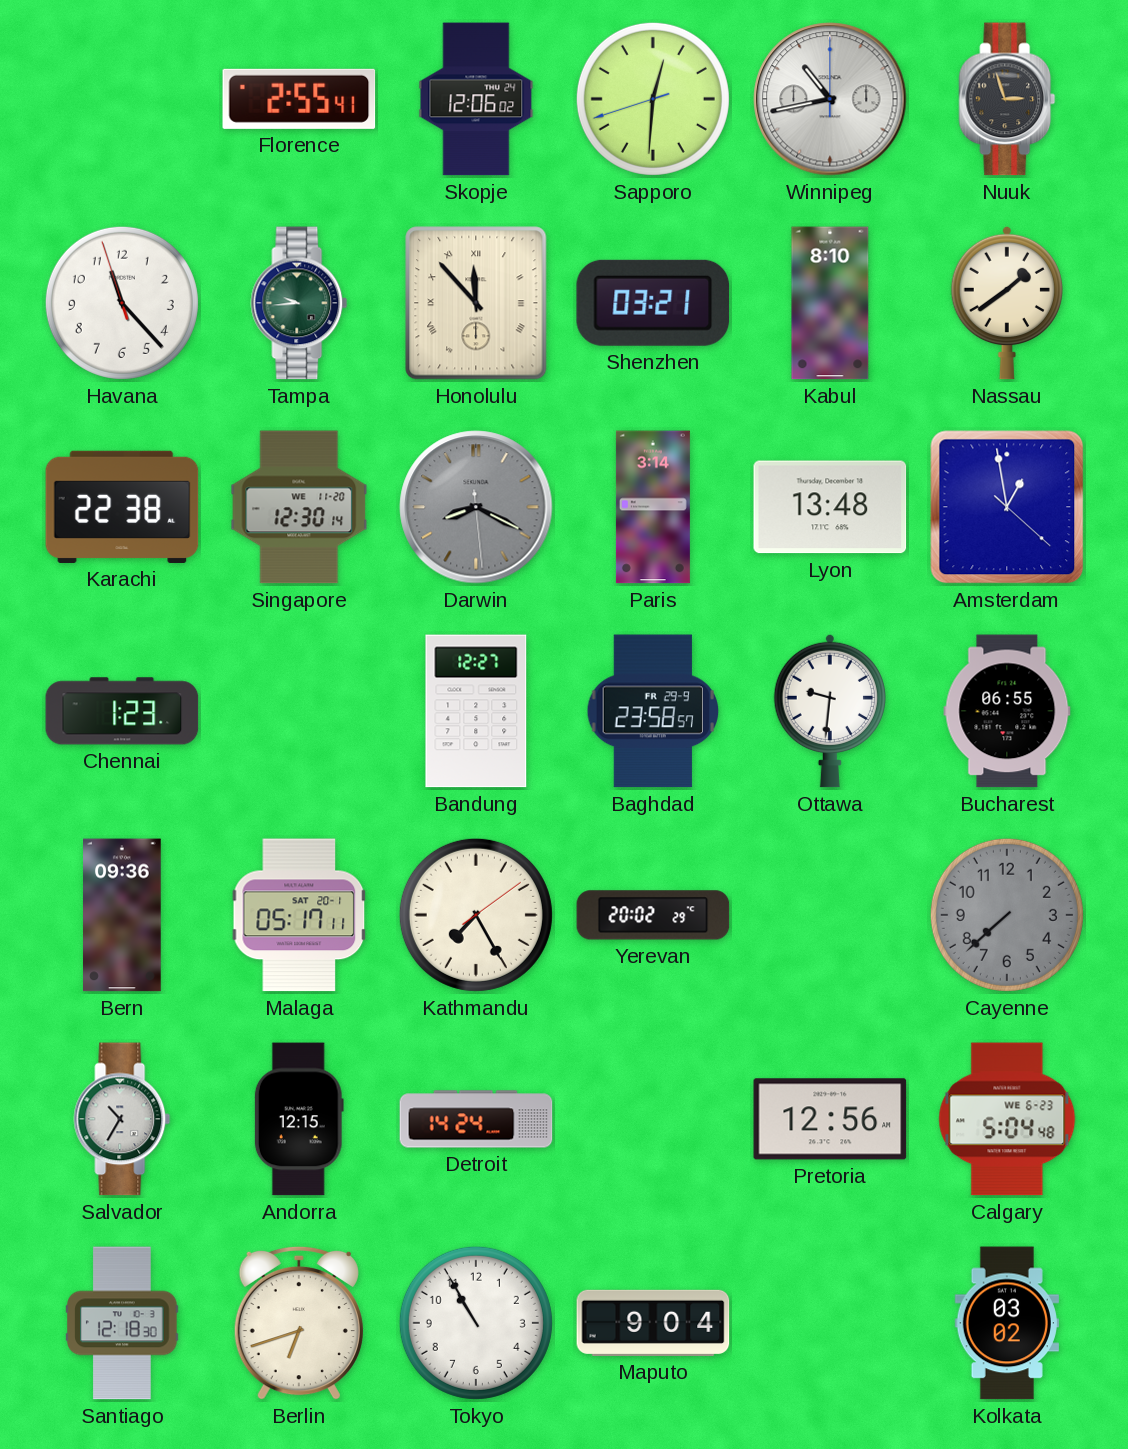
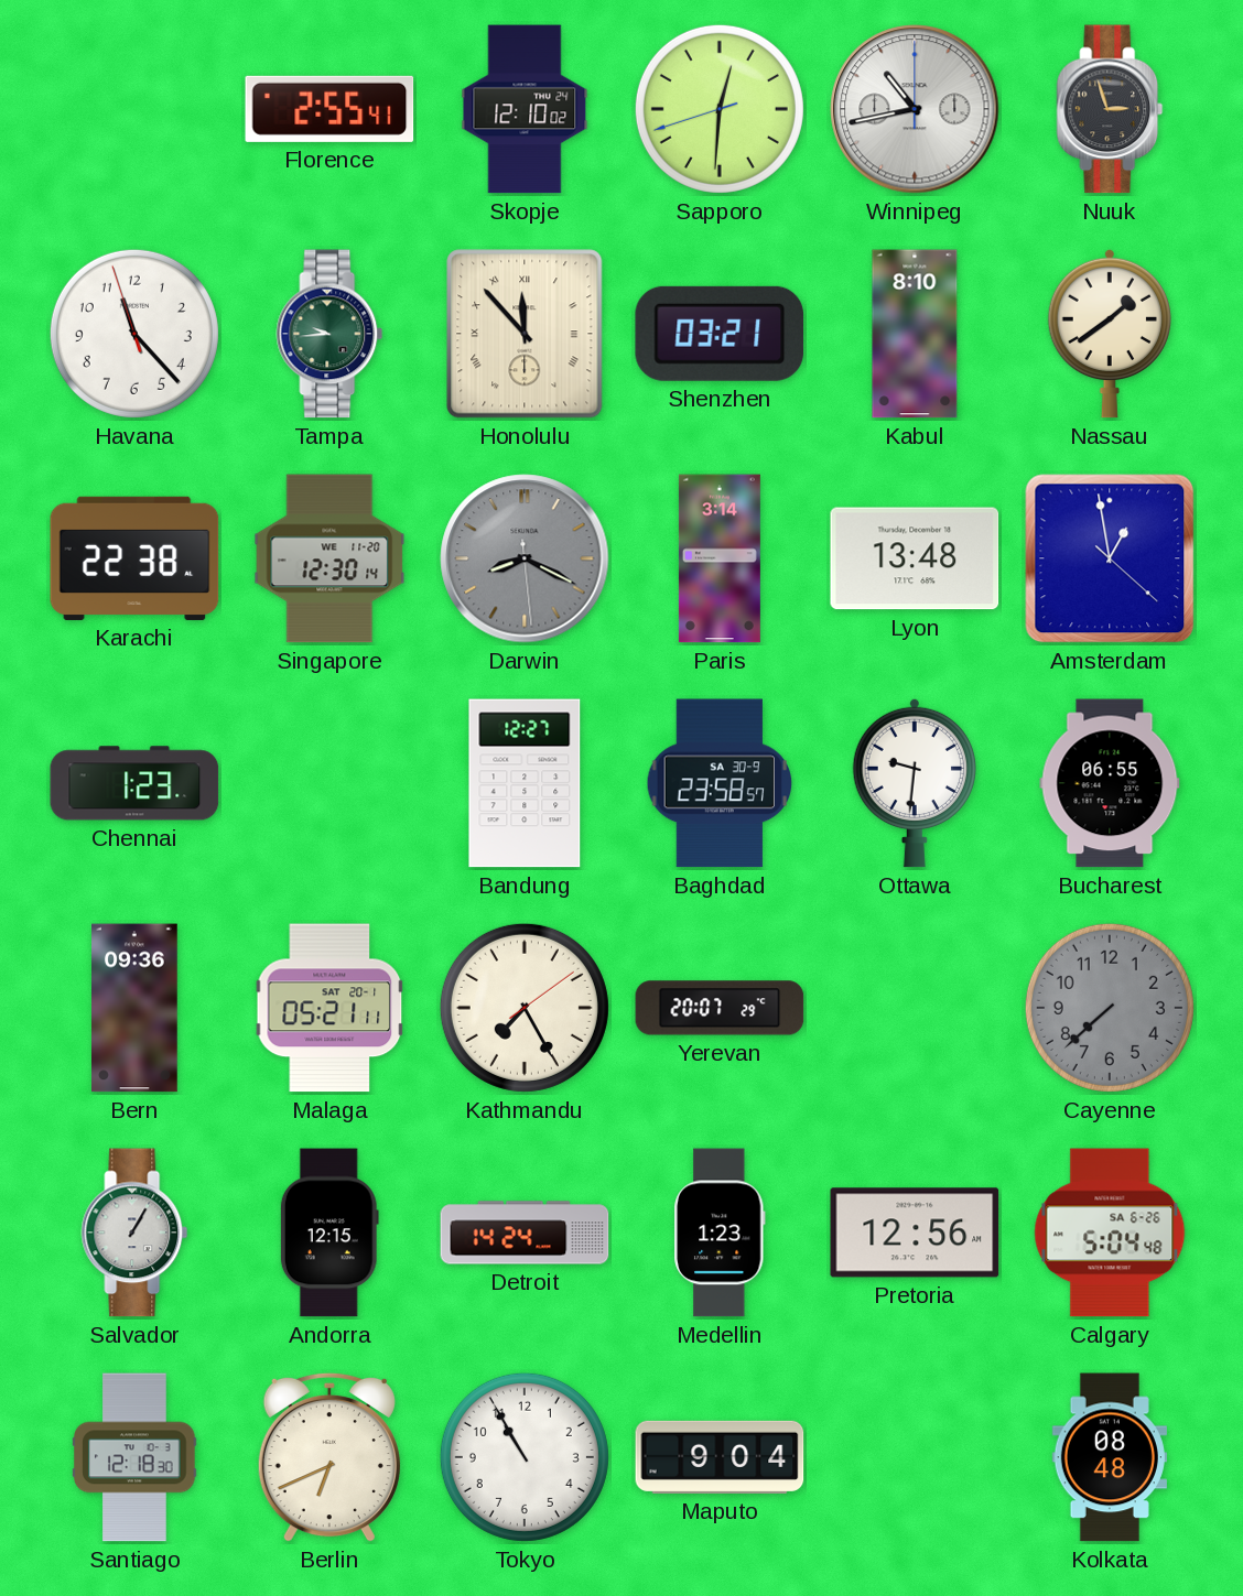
Skopje: 12:06 -> 12:10 (525, 109)
Baghdad date: FR 29-9 -> SA 30-9 (718, 783)
Malaga: 05:17 -> 05:21 (329, 1008)
Yerevan: 20:02 -> 20:07 (720, 1008)
Salvador: 10:35 -> 1:05 (134, 1233)
Medellin: none -> 1:23 (721, 1233)
Calgary date: WE 6-23 -> SA 6-26 (1110, 1233)
Berlin: 6:42 -> 6:41 (329, 1457)
Kolkata: 03:02 -> 08:48 (1110, 1457)
